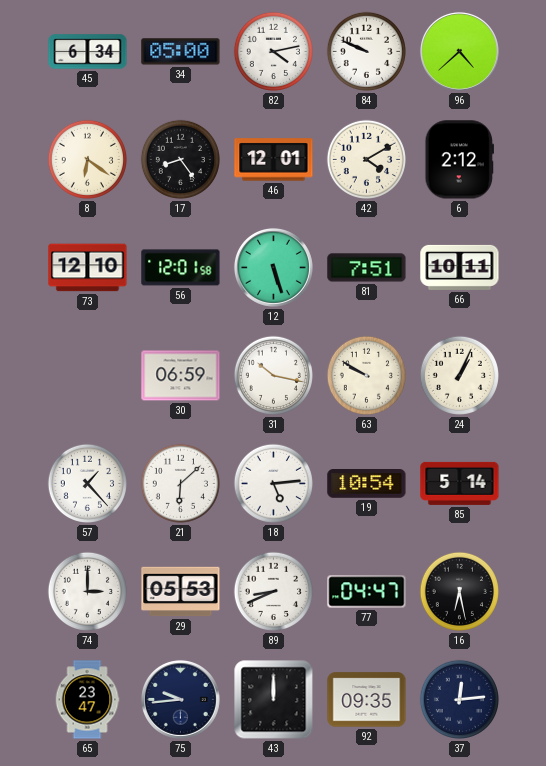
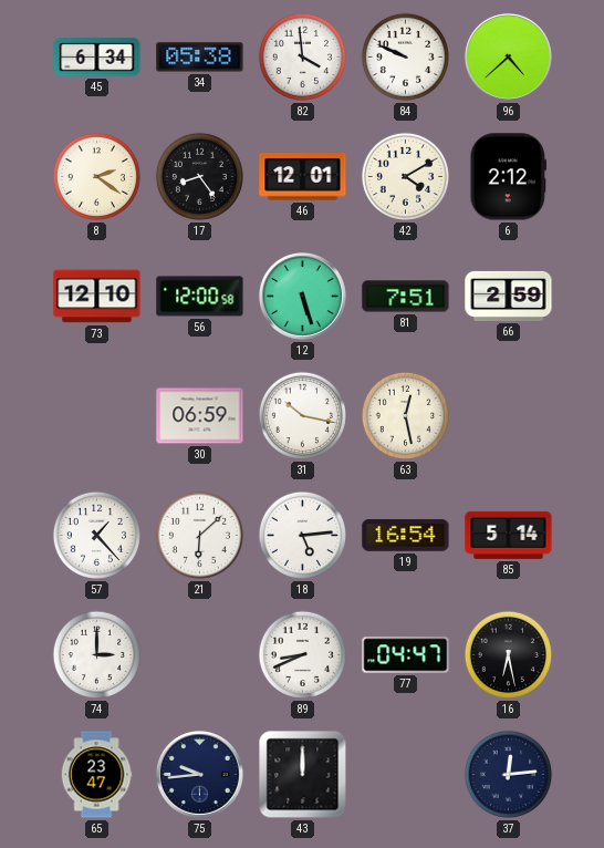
34: 05:00 -> 05:38 (200, 58)
82: 4:13 -> 3:59 (302, 56)
8: 6:21 -> 2:21 (96, 176)
56: 12:01 -> 12:00 (200, 297)
66: 10:11 -> 2:59 (509, 296)
63: 9:50 -> 12:28 (405, 415)
24: 1:04 -> none (459, 375)
19: 10:54 -> 16:54 (406, 536)
29: 05:53 -> none (181, 592)
92: 09:35 -> none (367, 700)
